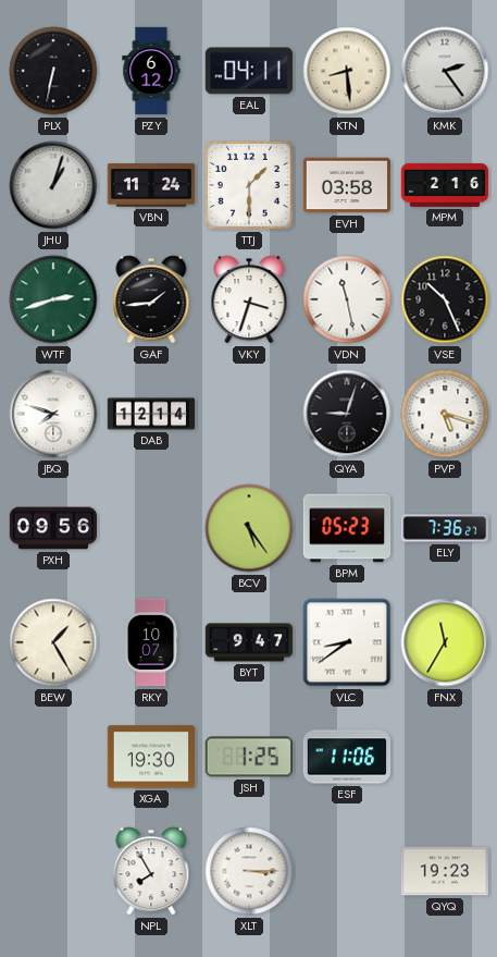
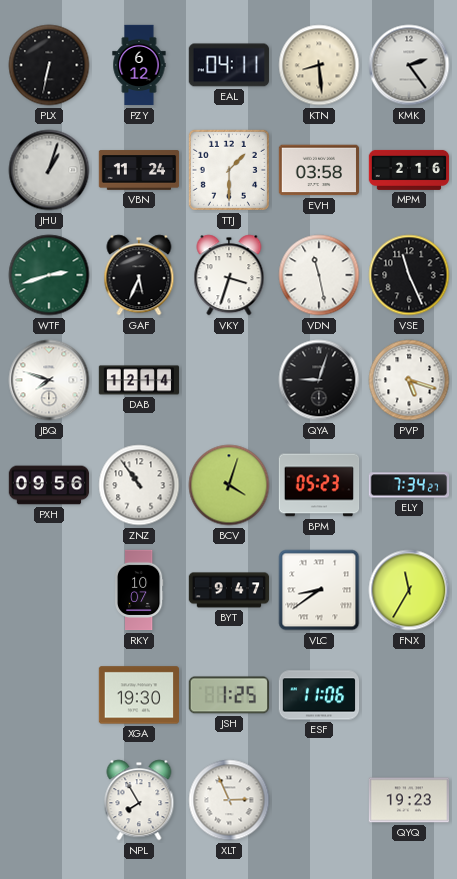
GAF: 1:44 -> 5:34 (139, 275)
VSE: 10:26 -> 11:26 (409, 275)
ZNZ: none -> 10:54 (139, 485)
BCV: 5:24 -> 4:03 (229, 485)
ELY: 7:36 -> 7:34 (409, 485)
BEW: 1:25 -> none (53, 642)
XLT: 3:15 -> 2:56 (229, 800)
